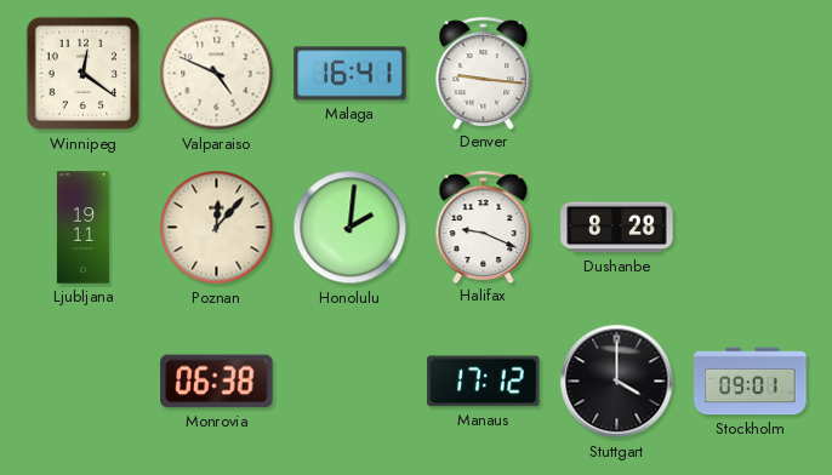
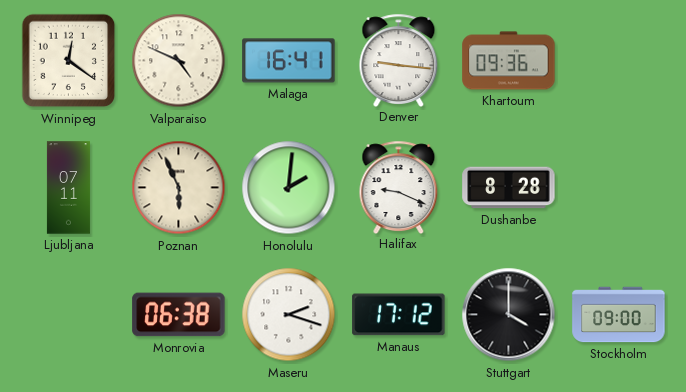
Khartoum: none -> 09:36 (509, 61)
Ljubljana: 19:11 -> 07:11 (68, 188)
Poznan: 12:07 -> 5:56 (179, 188)
Maseru: none -> 2:18 (289, 315)
Stockholm: 09:01 -> 09:00 (619, 315)
